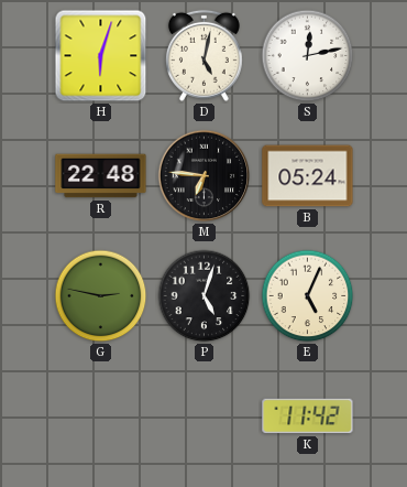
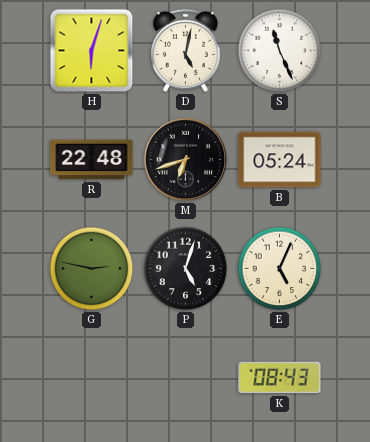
S: 12:13 -> 11:26 (280, 51)
M: 6:46 -> 6:42 (186, 160)
K: 11:42 -> 08:43 (280, 378)
